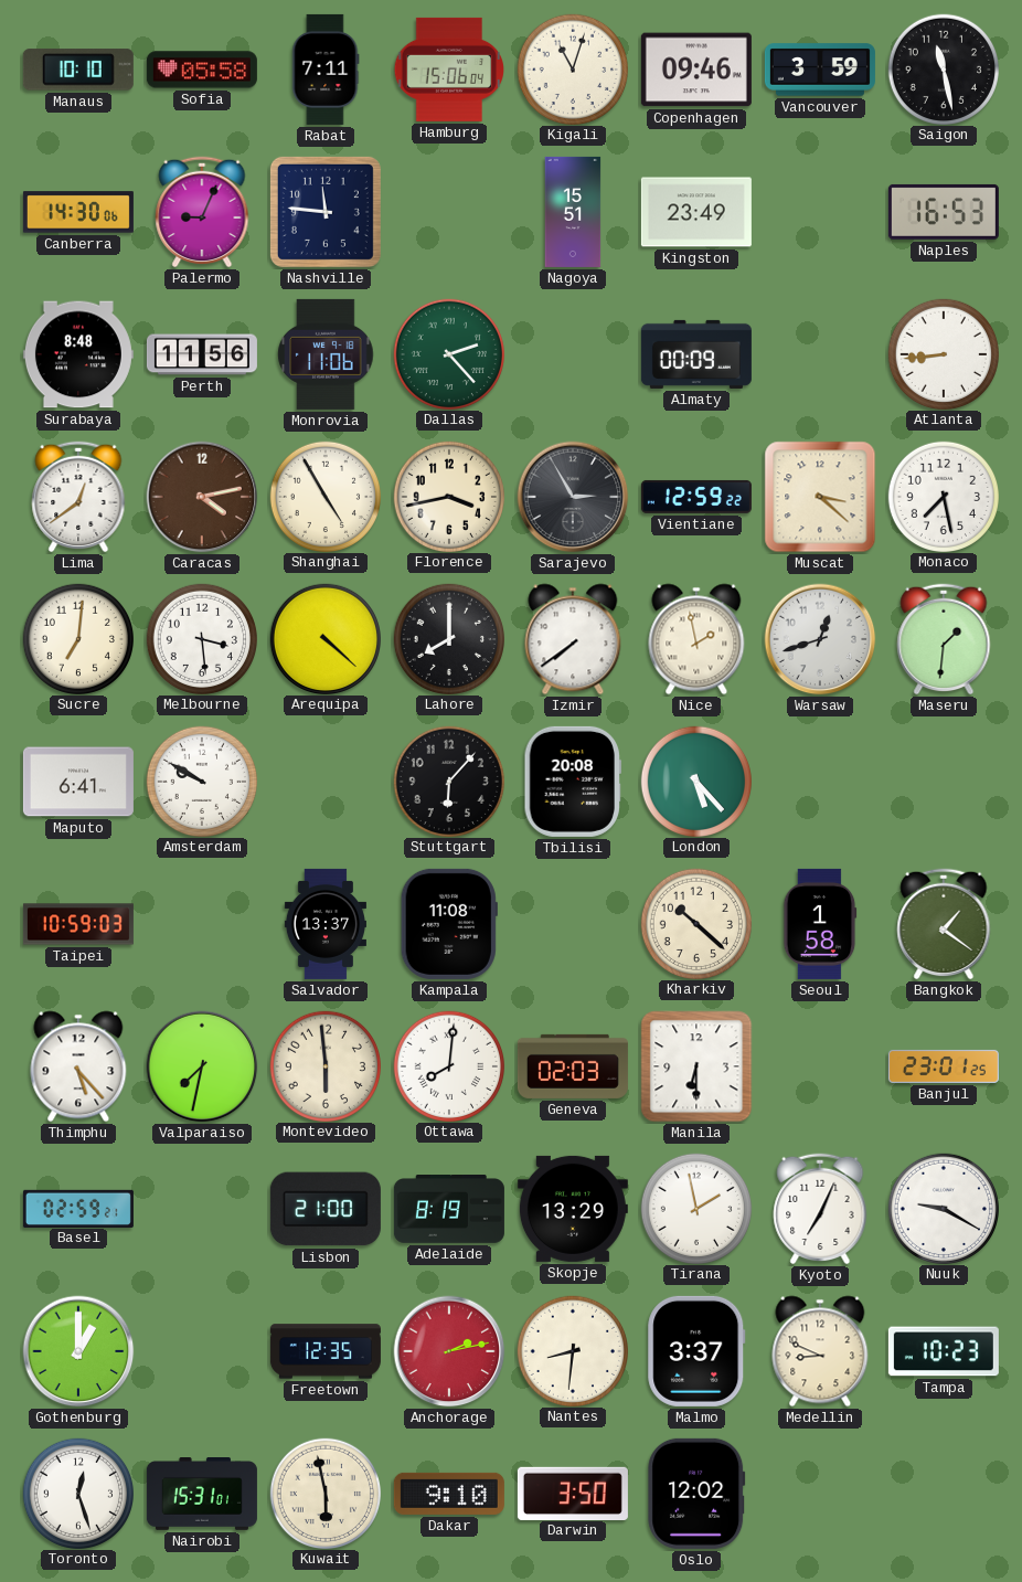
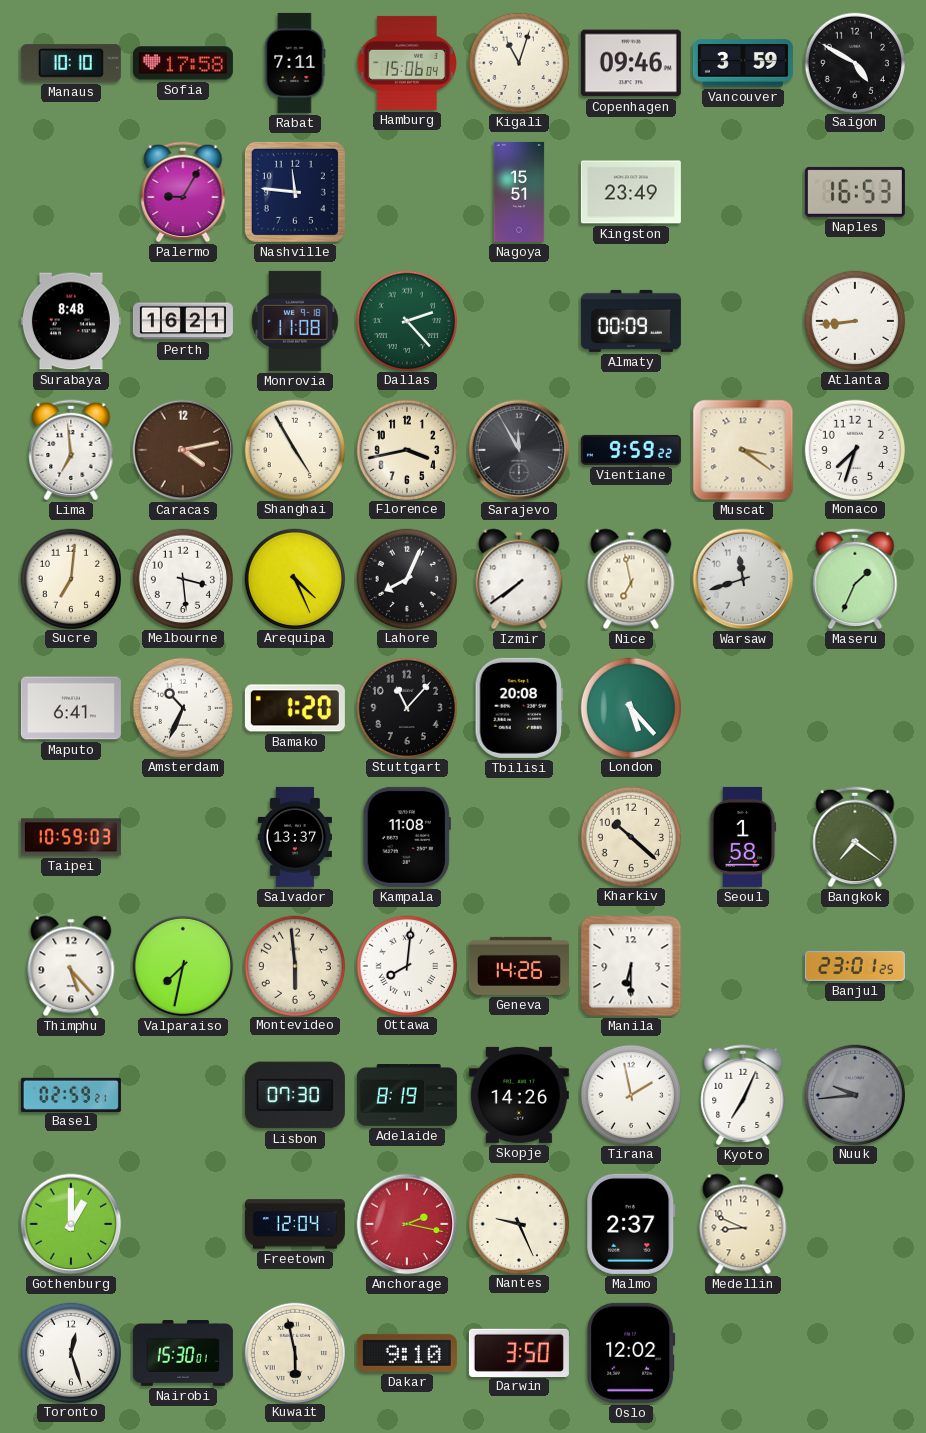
Sofia: 05:58 -> 17:58 (183, 63)
Saigon: 11:28 -> 4:50 (854, 62)
Canberra: 14:30 -> none (78, 212)
Palermo: 9:04 -> 9:05 (183, 192)
Perth: 11:56 -> 16:21 (183, 321)
Monrovia: 11:06 -> 11:08 (295, 321)
Lima: 12:39 -> 6:59 (71, 450)
Sarajevo: 2:55 -> 11:55 (519, 450)
Vientiane: 12:59 -> 9:59 (631, 450)
Muscat: 3:22 -> 3:21 (743, 450)
Monaco: 7:28 -> 7:33 (854, 449)
Arequipa: 4:22 -> 4:26 (294, 578)
Lahore: 8:00 -> 8:04 (406, 578)
Nice: 1:58 -> 6:58 (631, 579)
Warsaw: 12:42 -> 11:42 (743, 579)
Maseru: 1:31 -> 1:34 (855, 579)
Amsterdam: 9:50 -> 10:34 (182, 707)
Bamako: none -> 1:20 (295, 708)
Stuttgart: 6:07 -> 11:07 (406, 707)
Bangkok: 1:21 -> 7:21 (855, 837)
Geneva: 02:03 -> 14:26 (519, 966)
Lisbon: 21:00 -> 07:30 (295, 1095)
Skopje: 13:29 -> 14:26 (519, 1095)
Nuuk: 9:20 -> 9:44 (854, 1094)
Nuuk dial: white -> grey (854, 1094)
Freetown: 12:35 -> 12:04 (295, 1224)
Anchorage: 2:13 -> 2:17 (407, 1224)
Nantes: 8:31 -> 9:26 (518, 1223)
Malmo: 3:37 -> 2:37 (631, 1224)
Tampa: 10:23 -> none (944, 1351)
Nairobi: 15:31 -> 15:30 (183, 1354)
